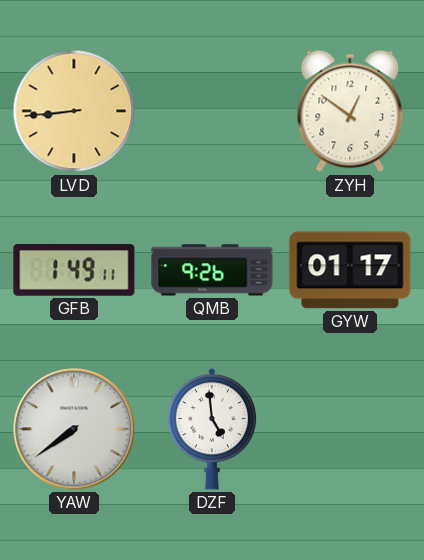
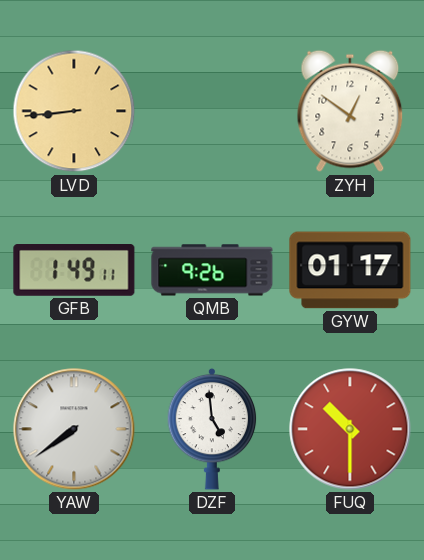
FUQ: none -> 10:30 (350, 429)
